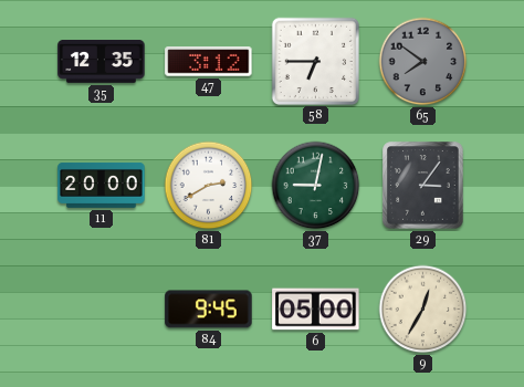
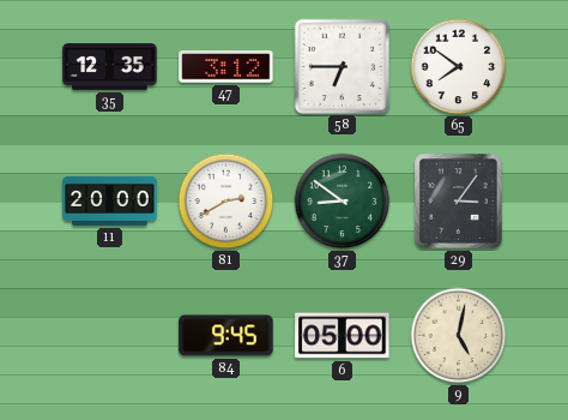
65 dial: grey -> white (459, 67)
37: 9:02 -> 8:51 (343, 202)
9: 12:35 -> 5:02 (459, 336)
